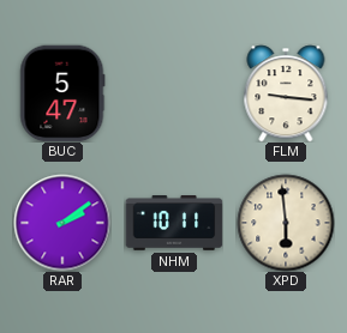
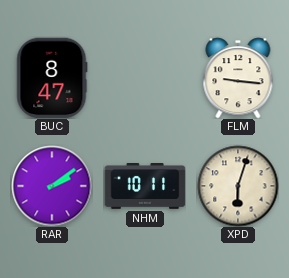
BUC: 5:47 -> 8:47 (52, 78)
XPD: 5:59 -> 6:03 (238, 186)
